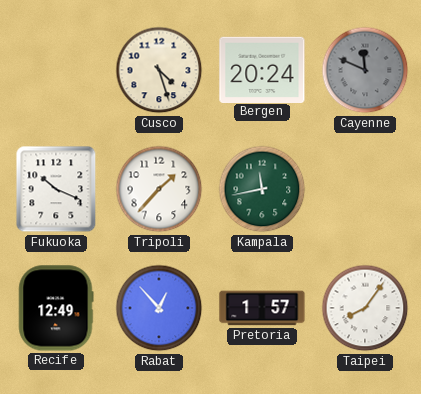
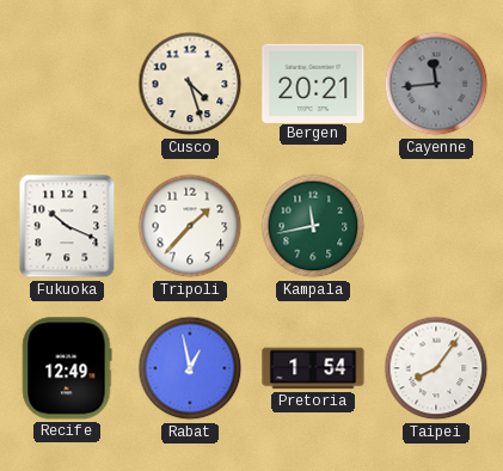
Bergen: 20:24 -> 20:21 (313, 82)
Cayenne: 11:49 -> 11:44 (436, 84)
Rabat: 12:53 -> 12:58 (190, 368)
Pretoria: 1:57 -> 1:54 (313, 368)
